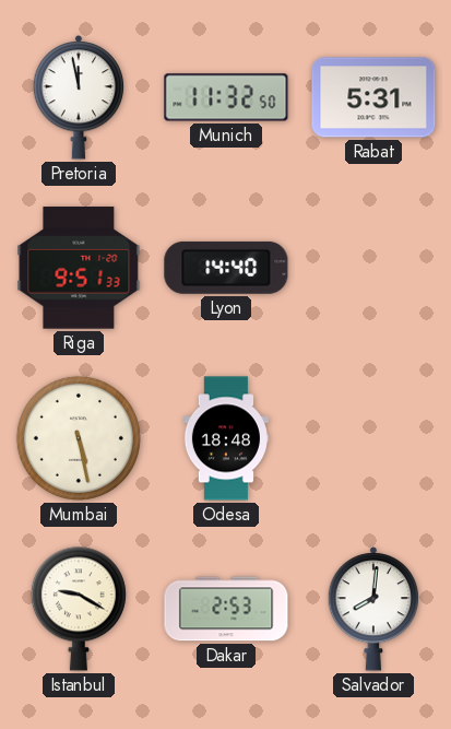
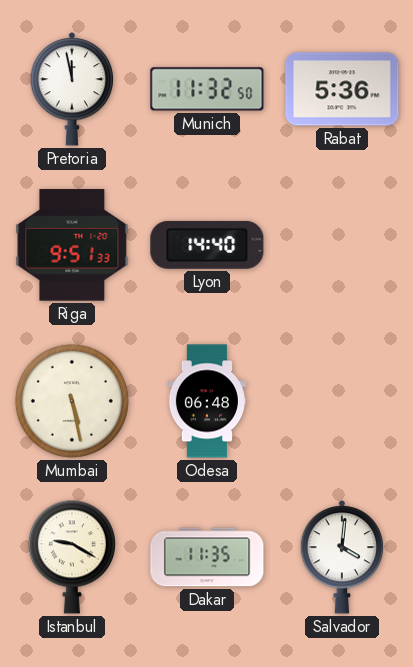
Rabat: 5:31 -> 5:36 (342, 89)
Odesa: 18:48 -> 06:48 (207, 401)
Dakar: 2:53 -> 11:35 (207, 557)
Salvador: 8:01 -> 4:01 (342, 558)
